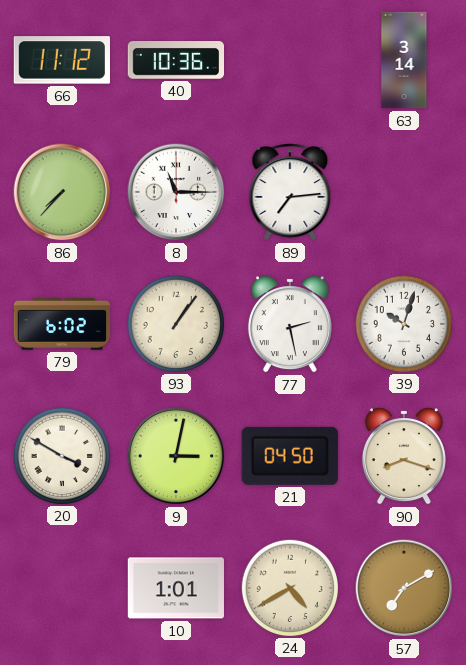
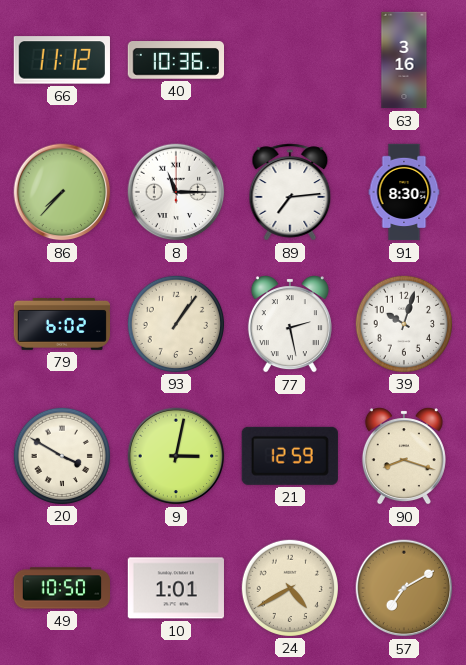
63: 3:14 -> 3:16 (404, 60)
91: none -> 8:30 (404, 192)
21: 04:50 -> 12:59 (290, 456)
49: none -> 10:50 (61, 588)
